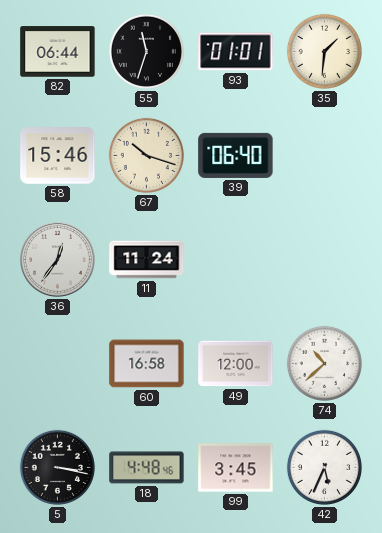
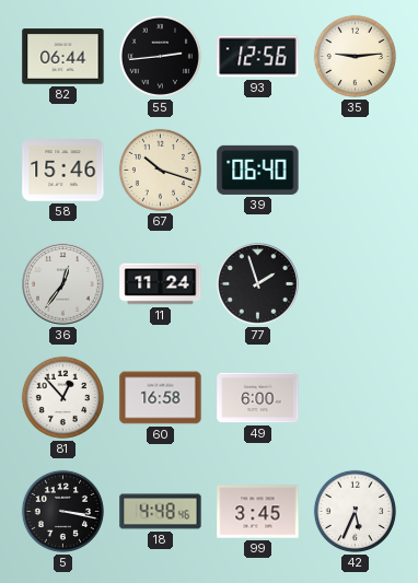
55: 11:33 -> 2:44 (160, 56)
93: 01:01 -> 12:56 (258, 57)
35: 1:31 -> 9:14 (355, 56)
77: none -> 1:57 (258, 284)
81: none -> 12:53 (62, 397)
49: 12:00 -> 6:00 (258, 398)
74: 10:38 -> none (324, 363)
